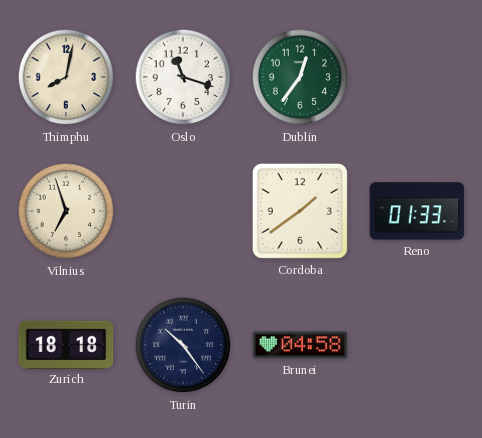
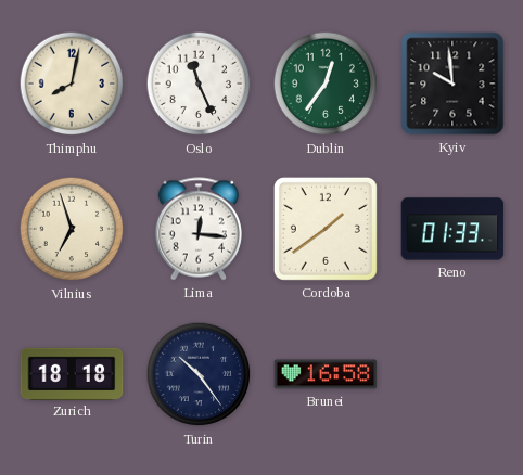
Oslo: 11:18 -> 11:26 (199, 84)
Kyiv: none -> 9:59 (452, 84)
Lima: none -> 12:16 (199, 229)
Brunei: 04:58 -> 16:58 (326, 374)
